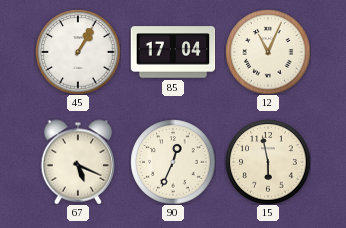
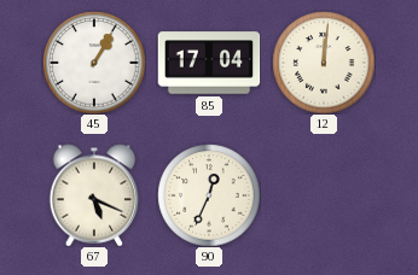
12: 11:04 -> 12:01 (324, 63)
15: 5:58 -> none (268, 162)
